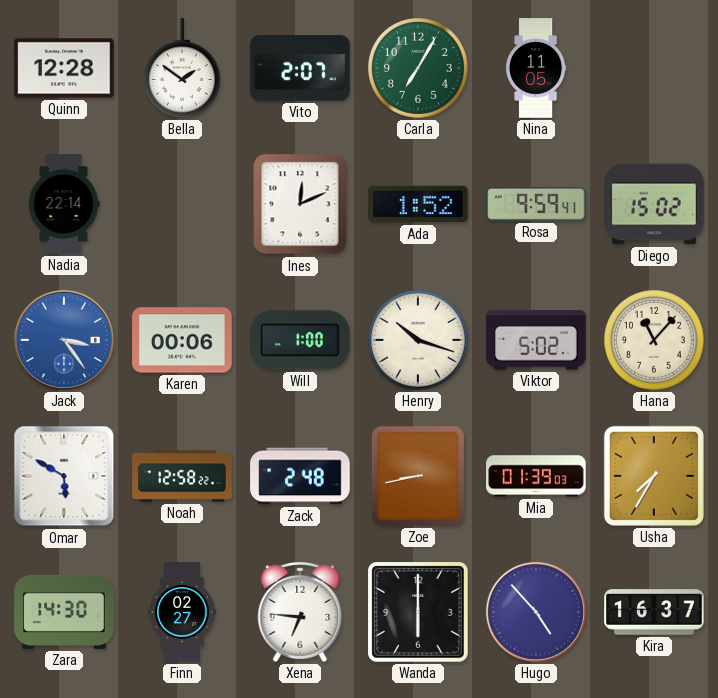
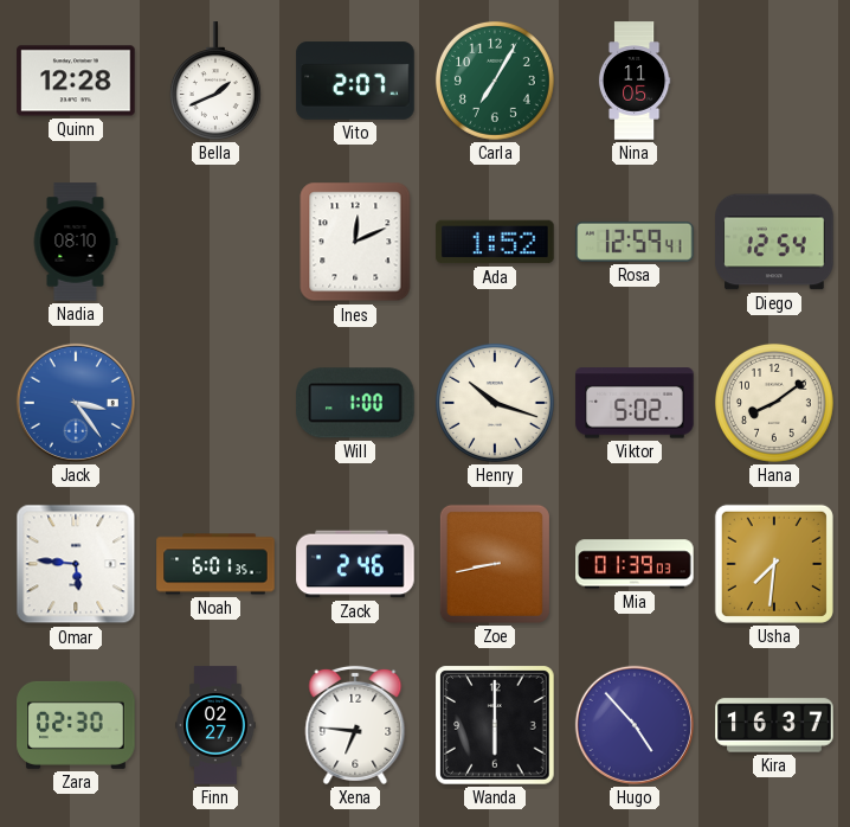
Bella: 1:51 -> 1:41 (215, 81)
Nadia: 22:14 -> 08:10 (76, 242)
Rosa: 9:59 -> 12:59 (635, 242)
Diego: 15:02 -> 12:54 (774, 242)
Karen: 00:06 -> none (182, 340)
Hana: 11:07 -> 8:09 (774, 403)
Omar: 5:50 -> 5:46 (76, 564)
Noah: 12:58 -> 6:01 (215, 564)
Zack: 2:48 -> 2:46 (355, 564)
Usha: 7:35 -> 7:31 (774, 564)
Zara: 14:30 -> 02:30 (76, 725)
